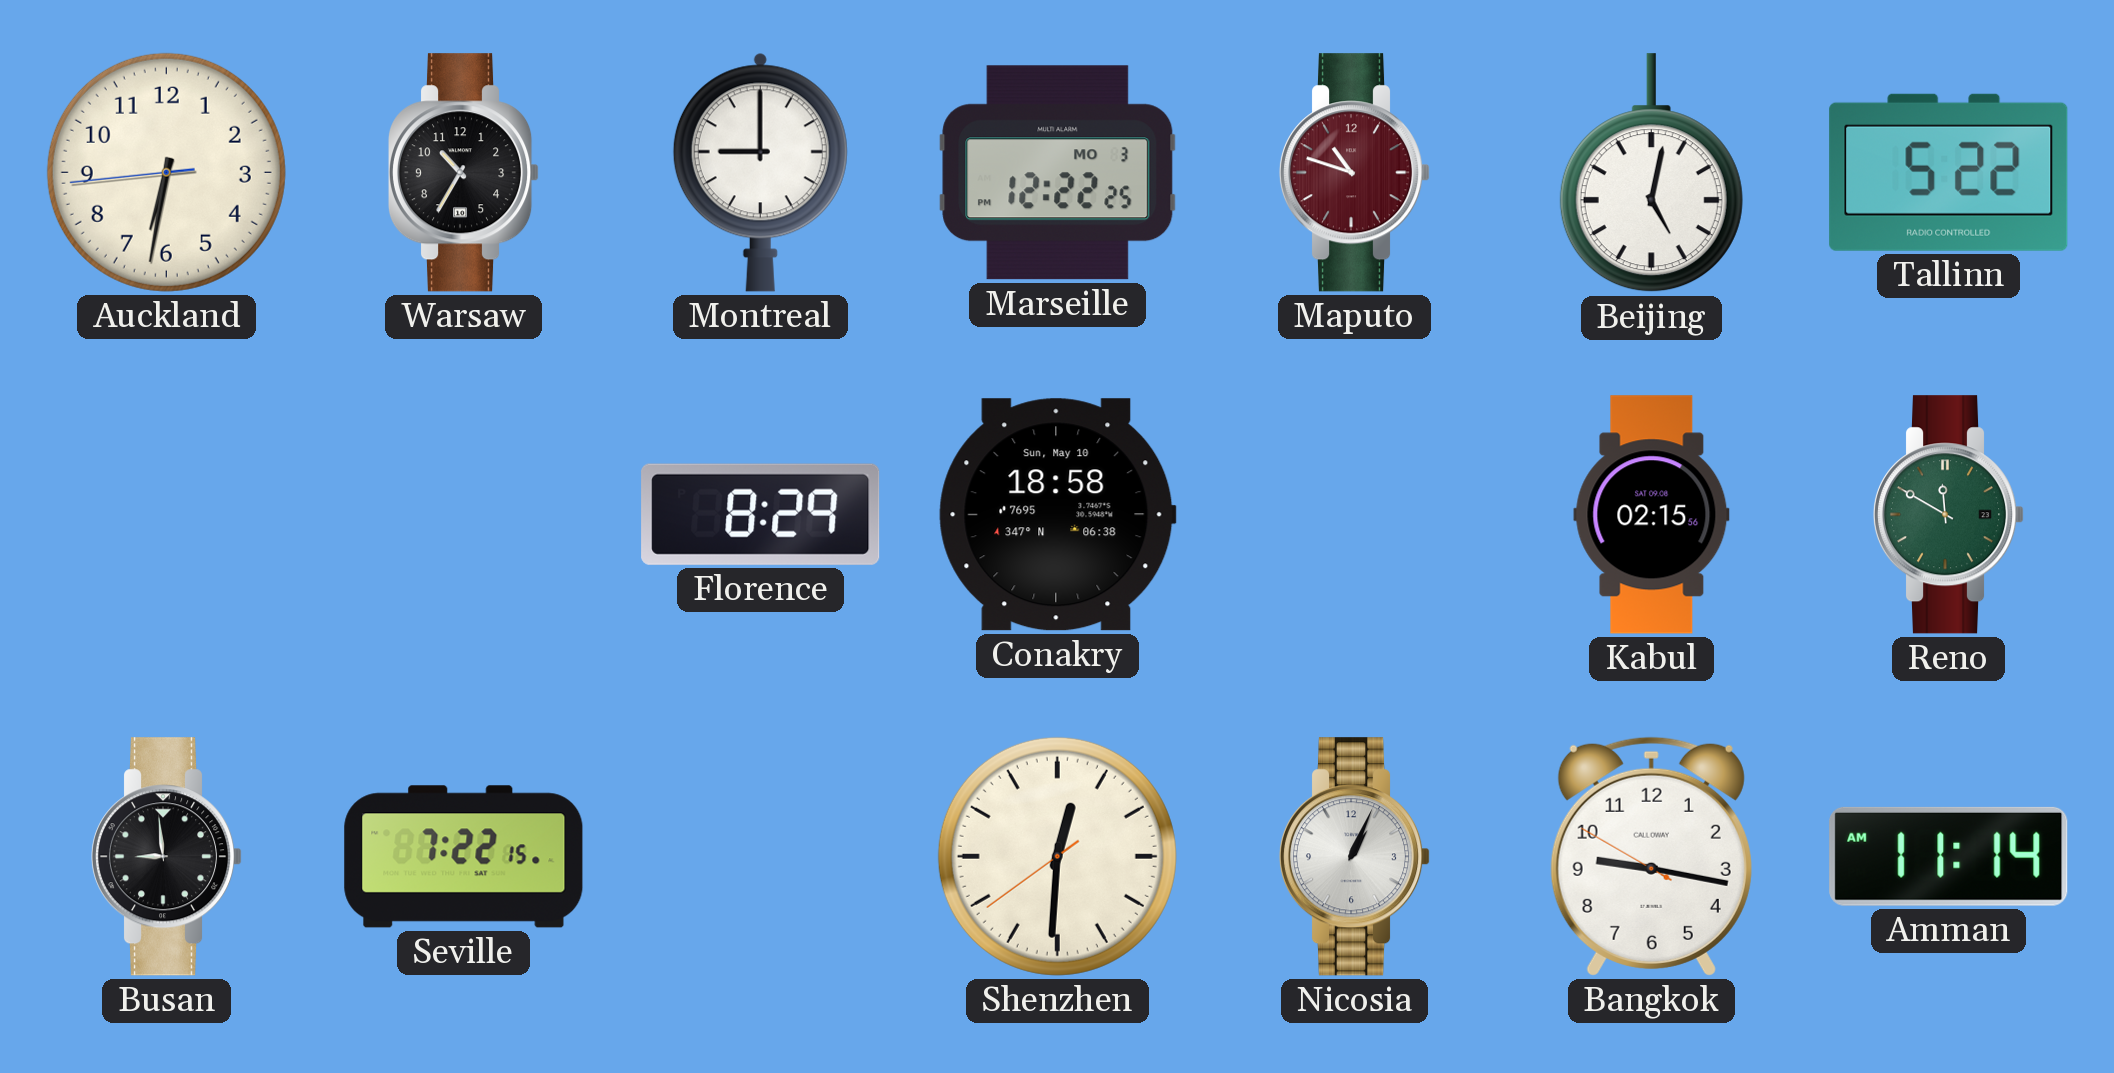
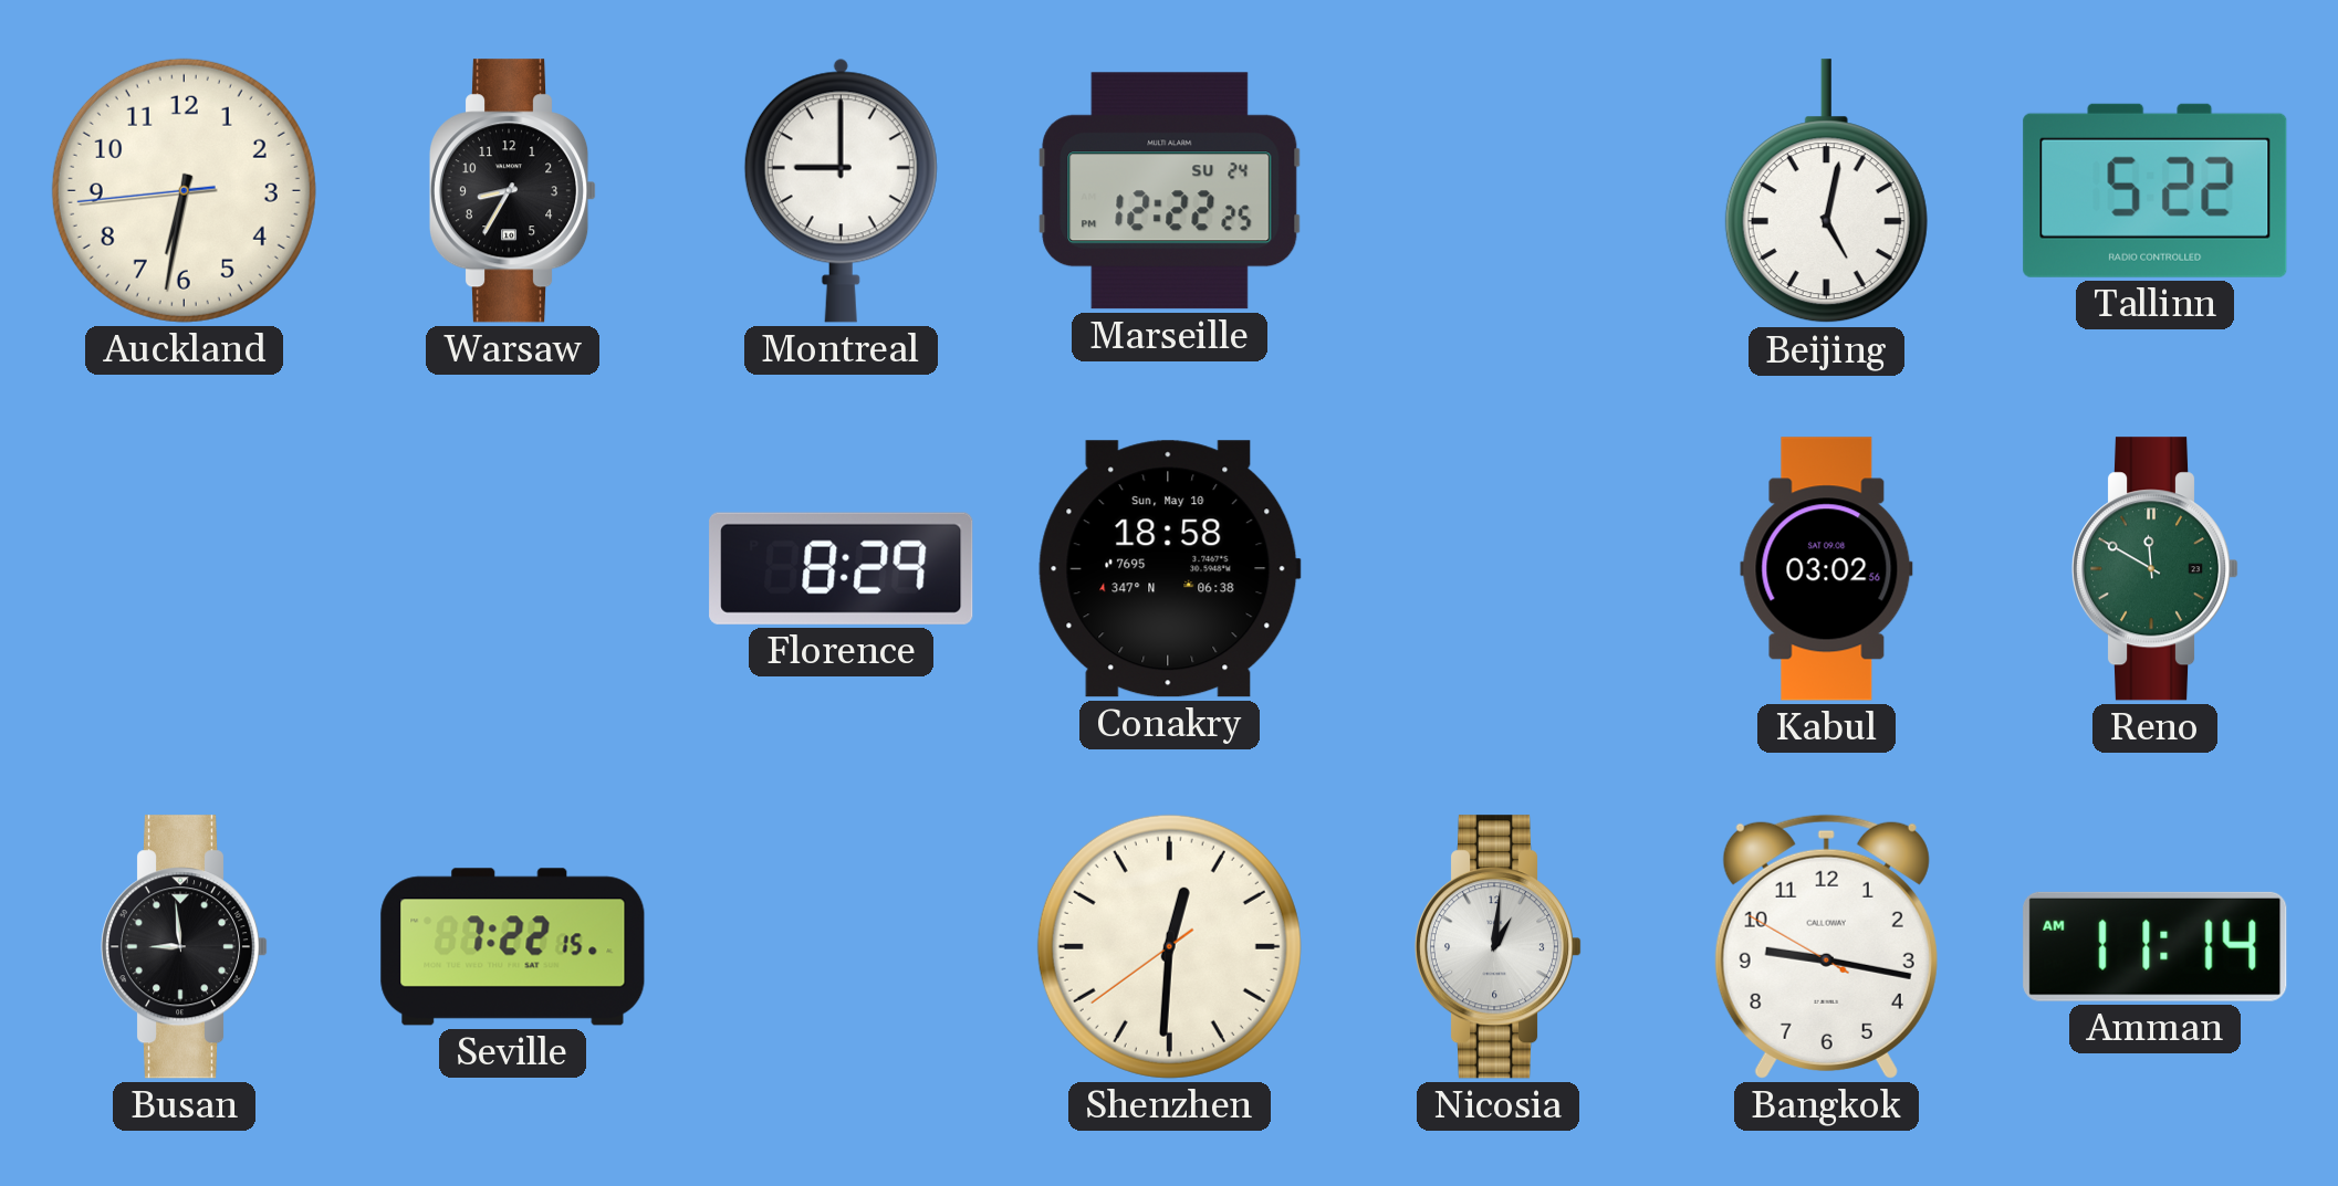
Warsaw: 10:35 -> 8:35 (513, 191)
Marseille date: MO 3 -> SU 24 (1170, 191)
Maputo: 10:48 -> none (1355, 173)
Kabul: 02:15 -> 03:02 (1827, 569)
Nicosia: 1:04 -> 1:01 (1499, 947)
